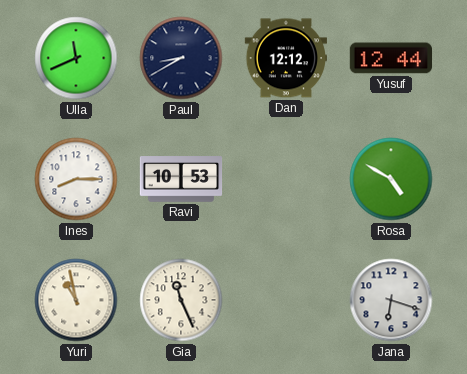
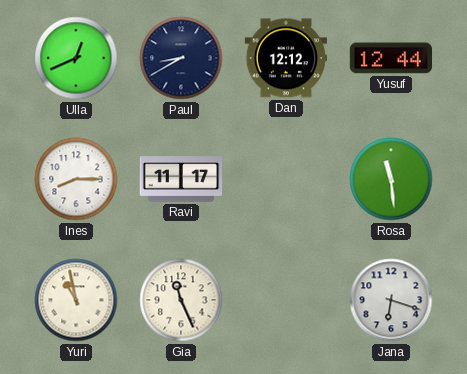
Ulla: 11:41 -> 12:41 (76, 58)
Ravi: 10:53 -> 11:17 (181, 179)
Rosa: 4:50 -> 11:29 (391, 179)
